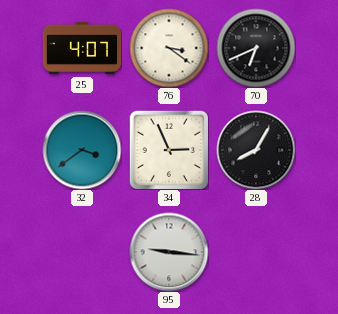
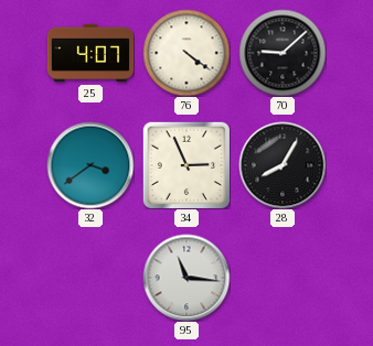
76: 3:21 -> 4:21 (186, 53)
70: 6:41 -> 9:08 (283, 53)
95: 9:16 -> 11:16 (186, 278)
